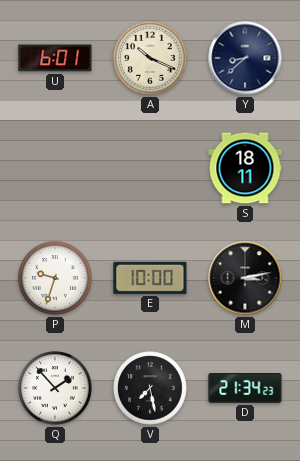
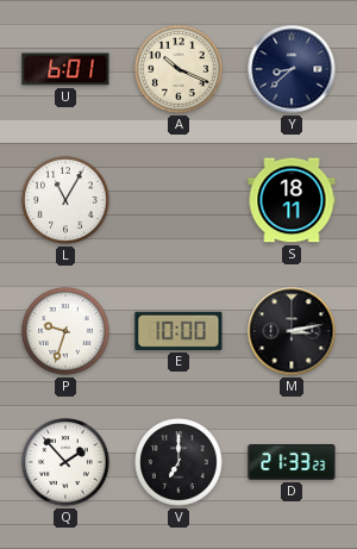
L: none -> 11:05 (65, 200)
V: 7:28 -> 7:00 (178, 462)
D: 21:34 -> 21:33 (292, 463)
